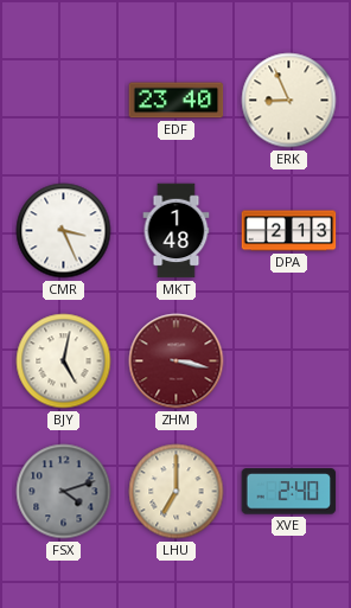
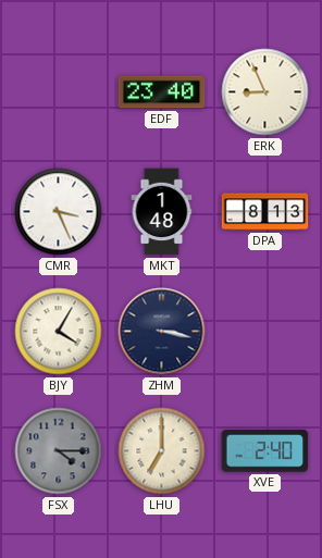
DPA: 2:13 -> 8:13 (265, 212)
BJY: 5:02 -> 4:05 (59, 332)
ZHM dial: burgundy -> navy (162, 332)
FSX: 4:12 -> 4:15 (59, 451)
